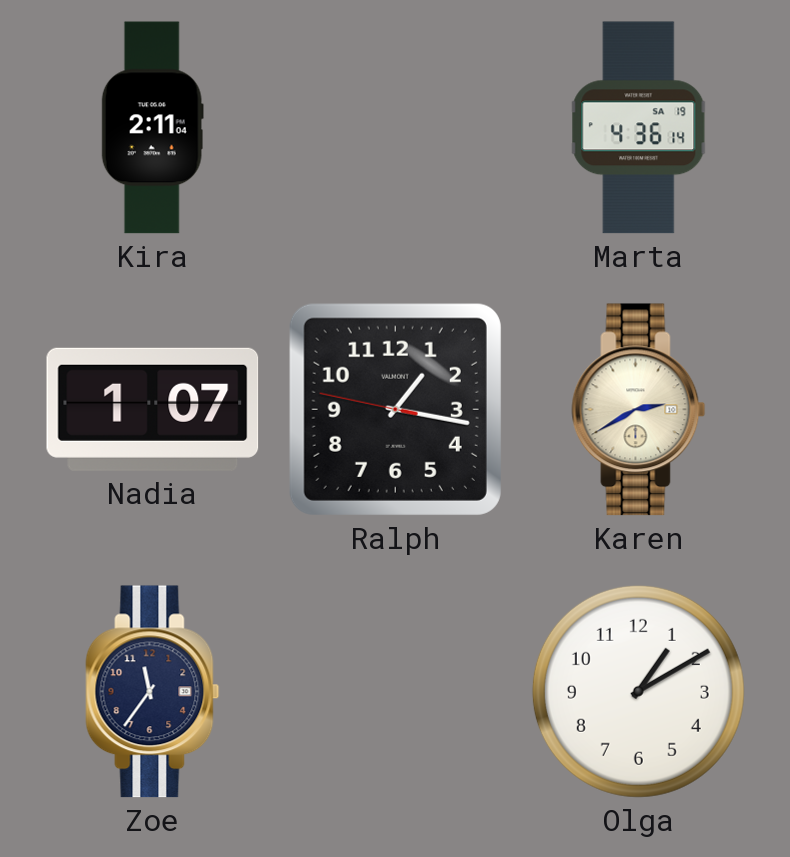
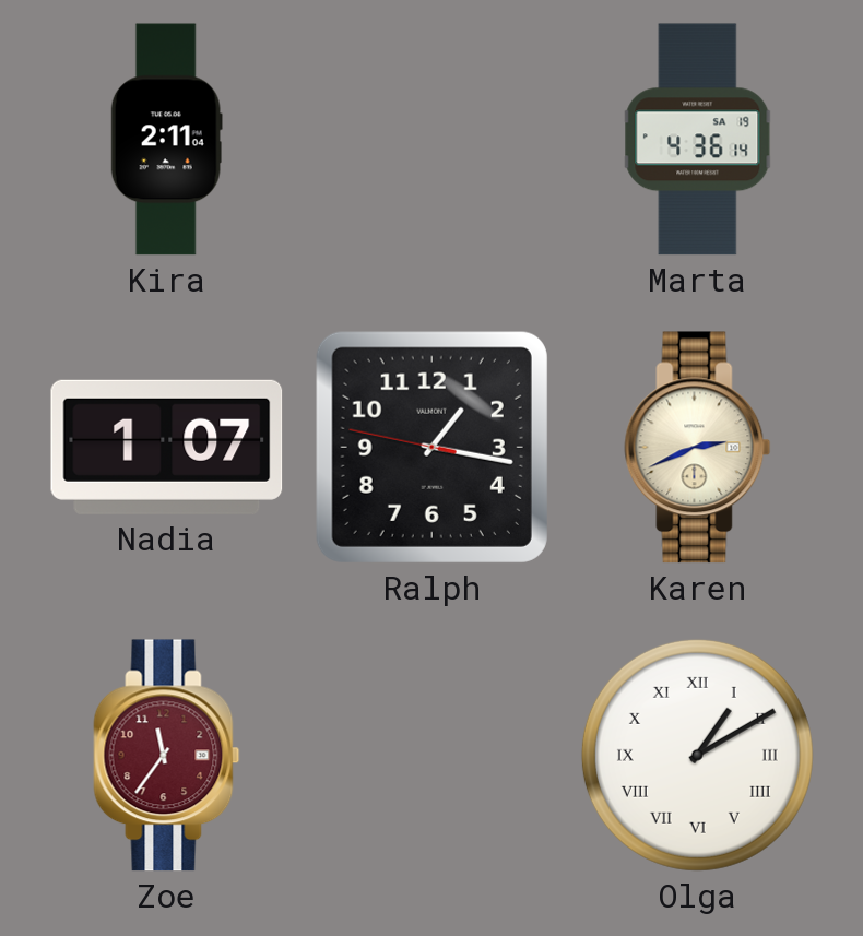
Karen: 2:40 -> 2:41 (698, 448)
Zoe dial: navy -> burgundy (167, 756)
Olga numerals: Arabic -> Roman (697, 755)
